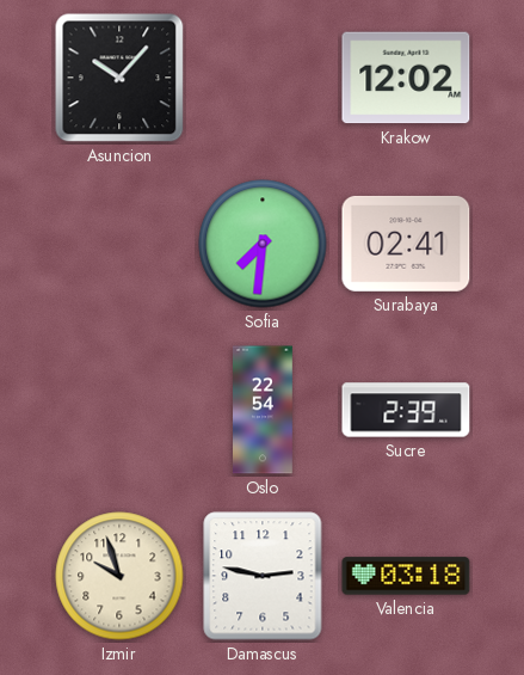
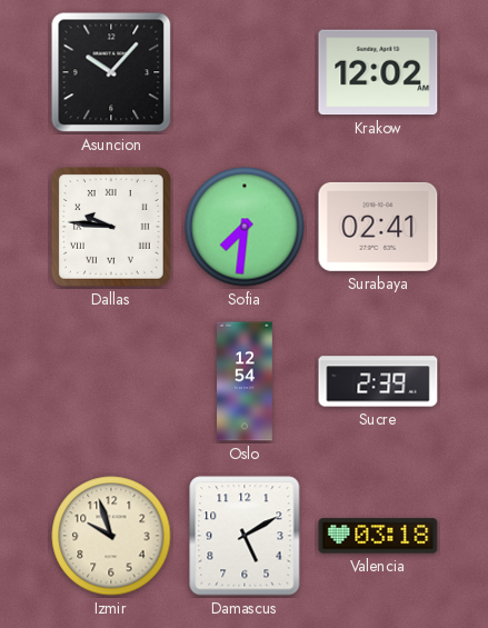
Dallas: none -> 9:46 (111, 227)
Oslo: 22:54 -> 12:54 (246, 381)
Damascus: 2:47 -> 5:10 (245, 536)
